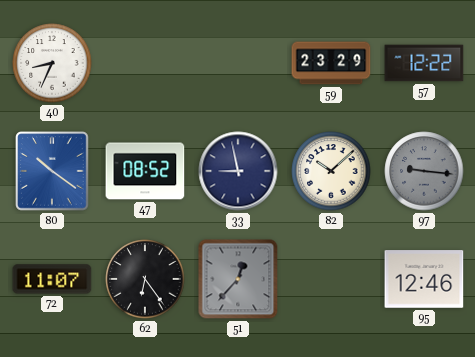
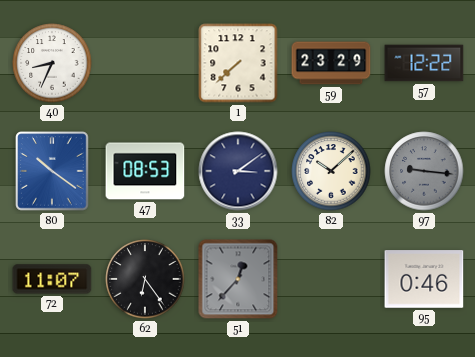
1: none -> 7:38 (238, 63)
47: 08:52 -> 08:53 (145, 171)
33: 8:58 -> 3:09 (238, 171)
95: 12:46 -> 0:46 (424, 279)
